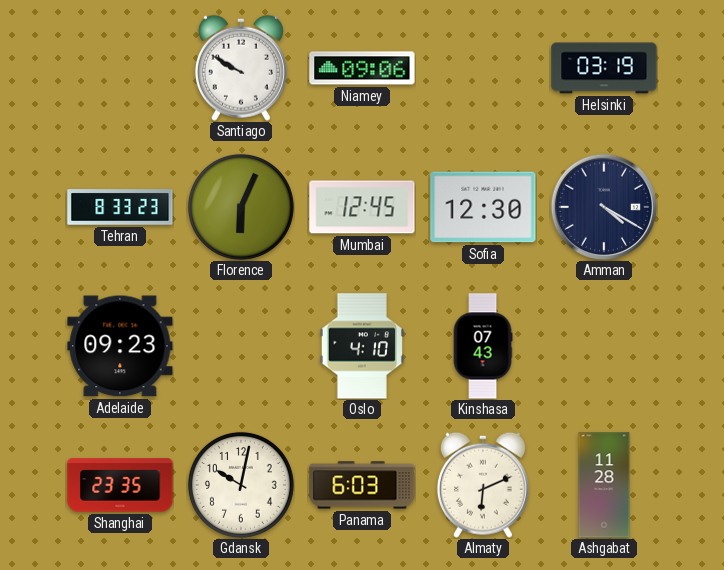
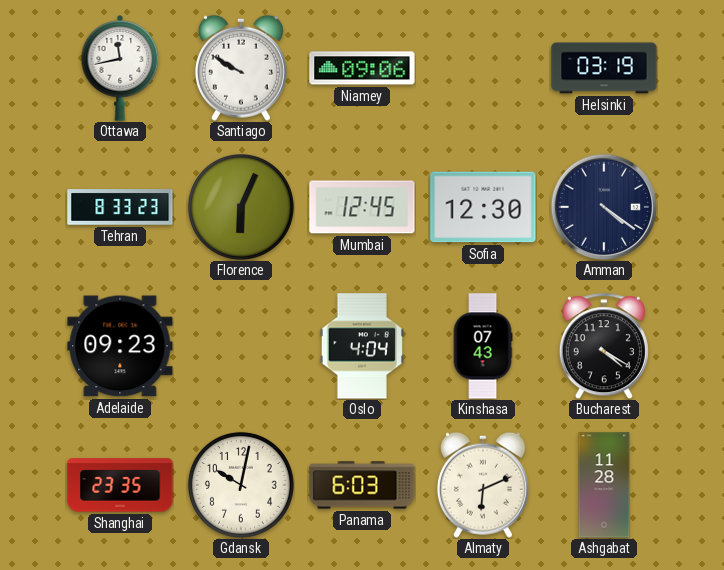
Ottawa: none -> 11:43 (120, 69)
Amman: 4:20 -> 4:21 (603, 206)
Oslo: 4:10 -> 4:04 (362, 346)
Bucharest: none -> 4:20 (604, 346)
